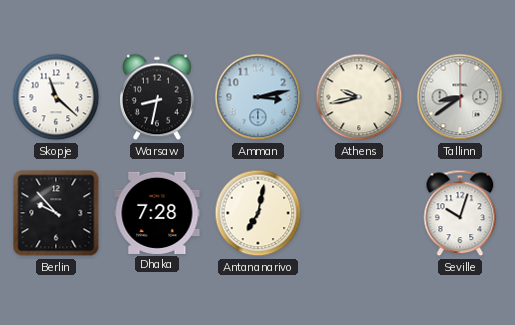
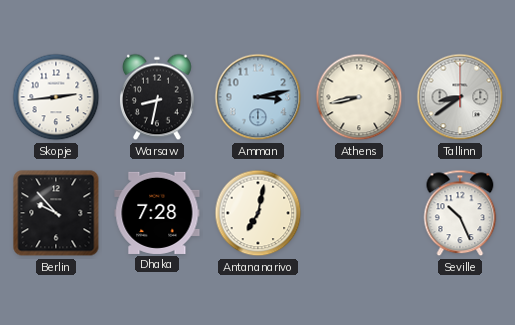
Skopje: 11:22 -> 2:44 (56, 97)
Athens: 9:43 -> 8:43 (359, 97)
Seville: 10:03 -> 10:26 (460, 213)
